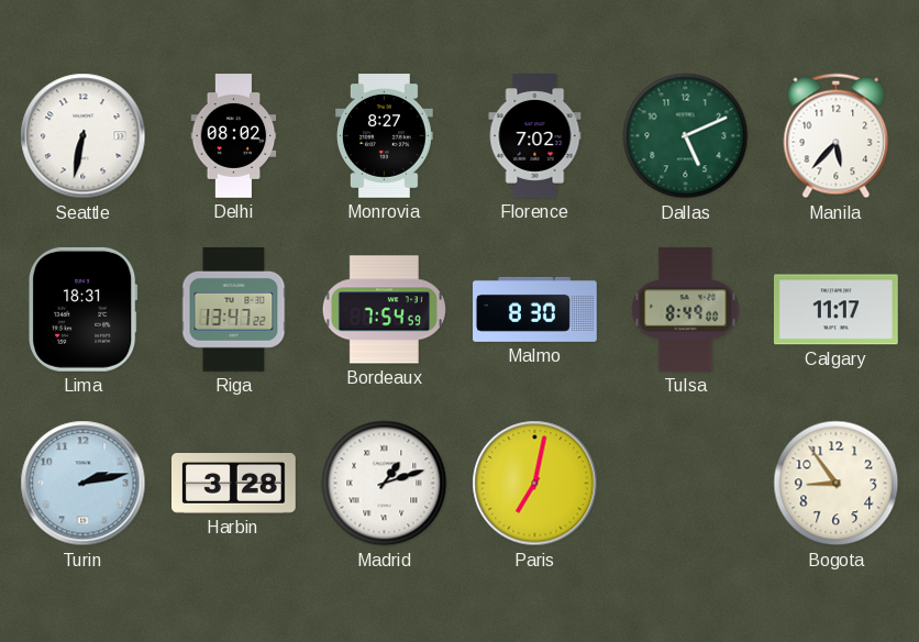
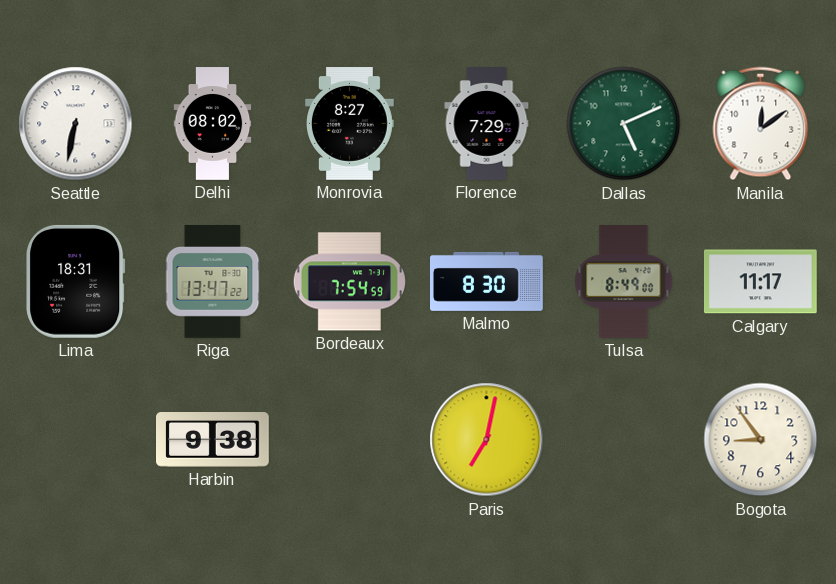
Florence: 7:02 -> 7:29 (487, 124)
Manila: 5:37 -> 12:09 (761, 124)
Turin: 2:13 -> none (84, 484)
Harbin: 3:28 -> 9:38 (213, 440)
Madrid: 1:12 -> none (385, 484)
